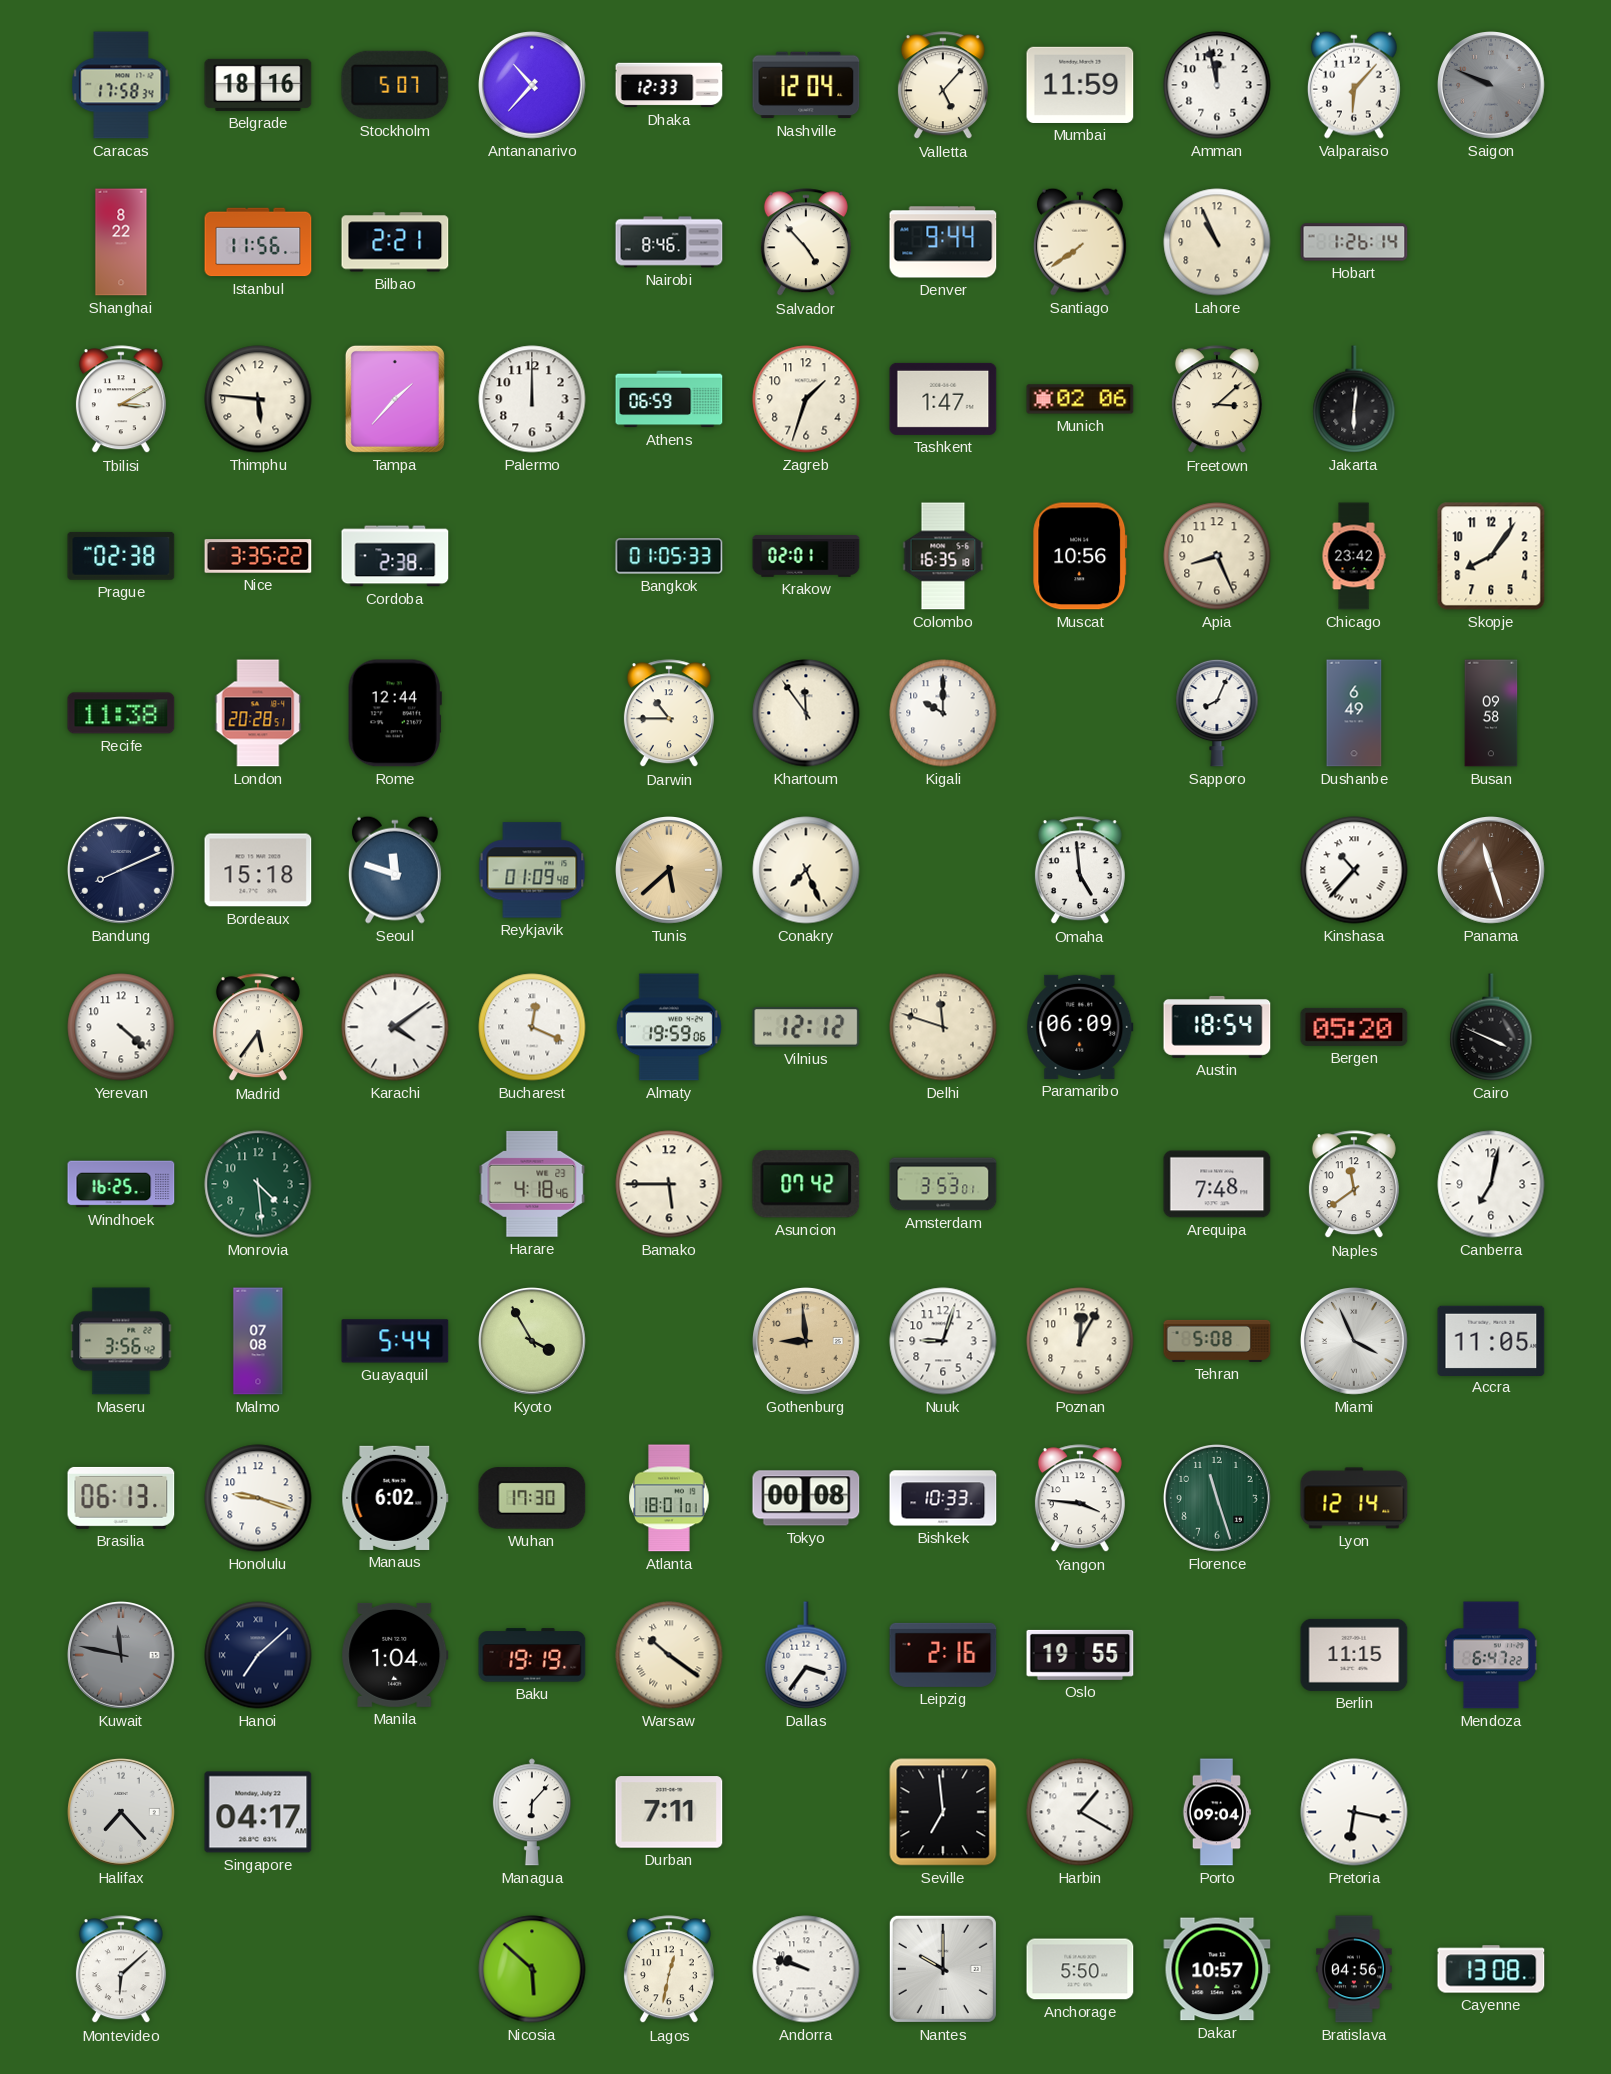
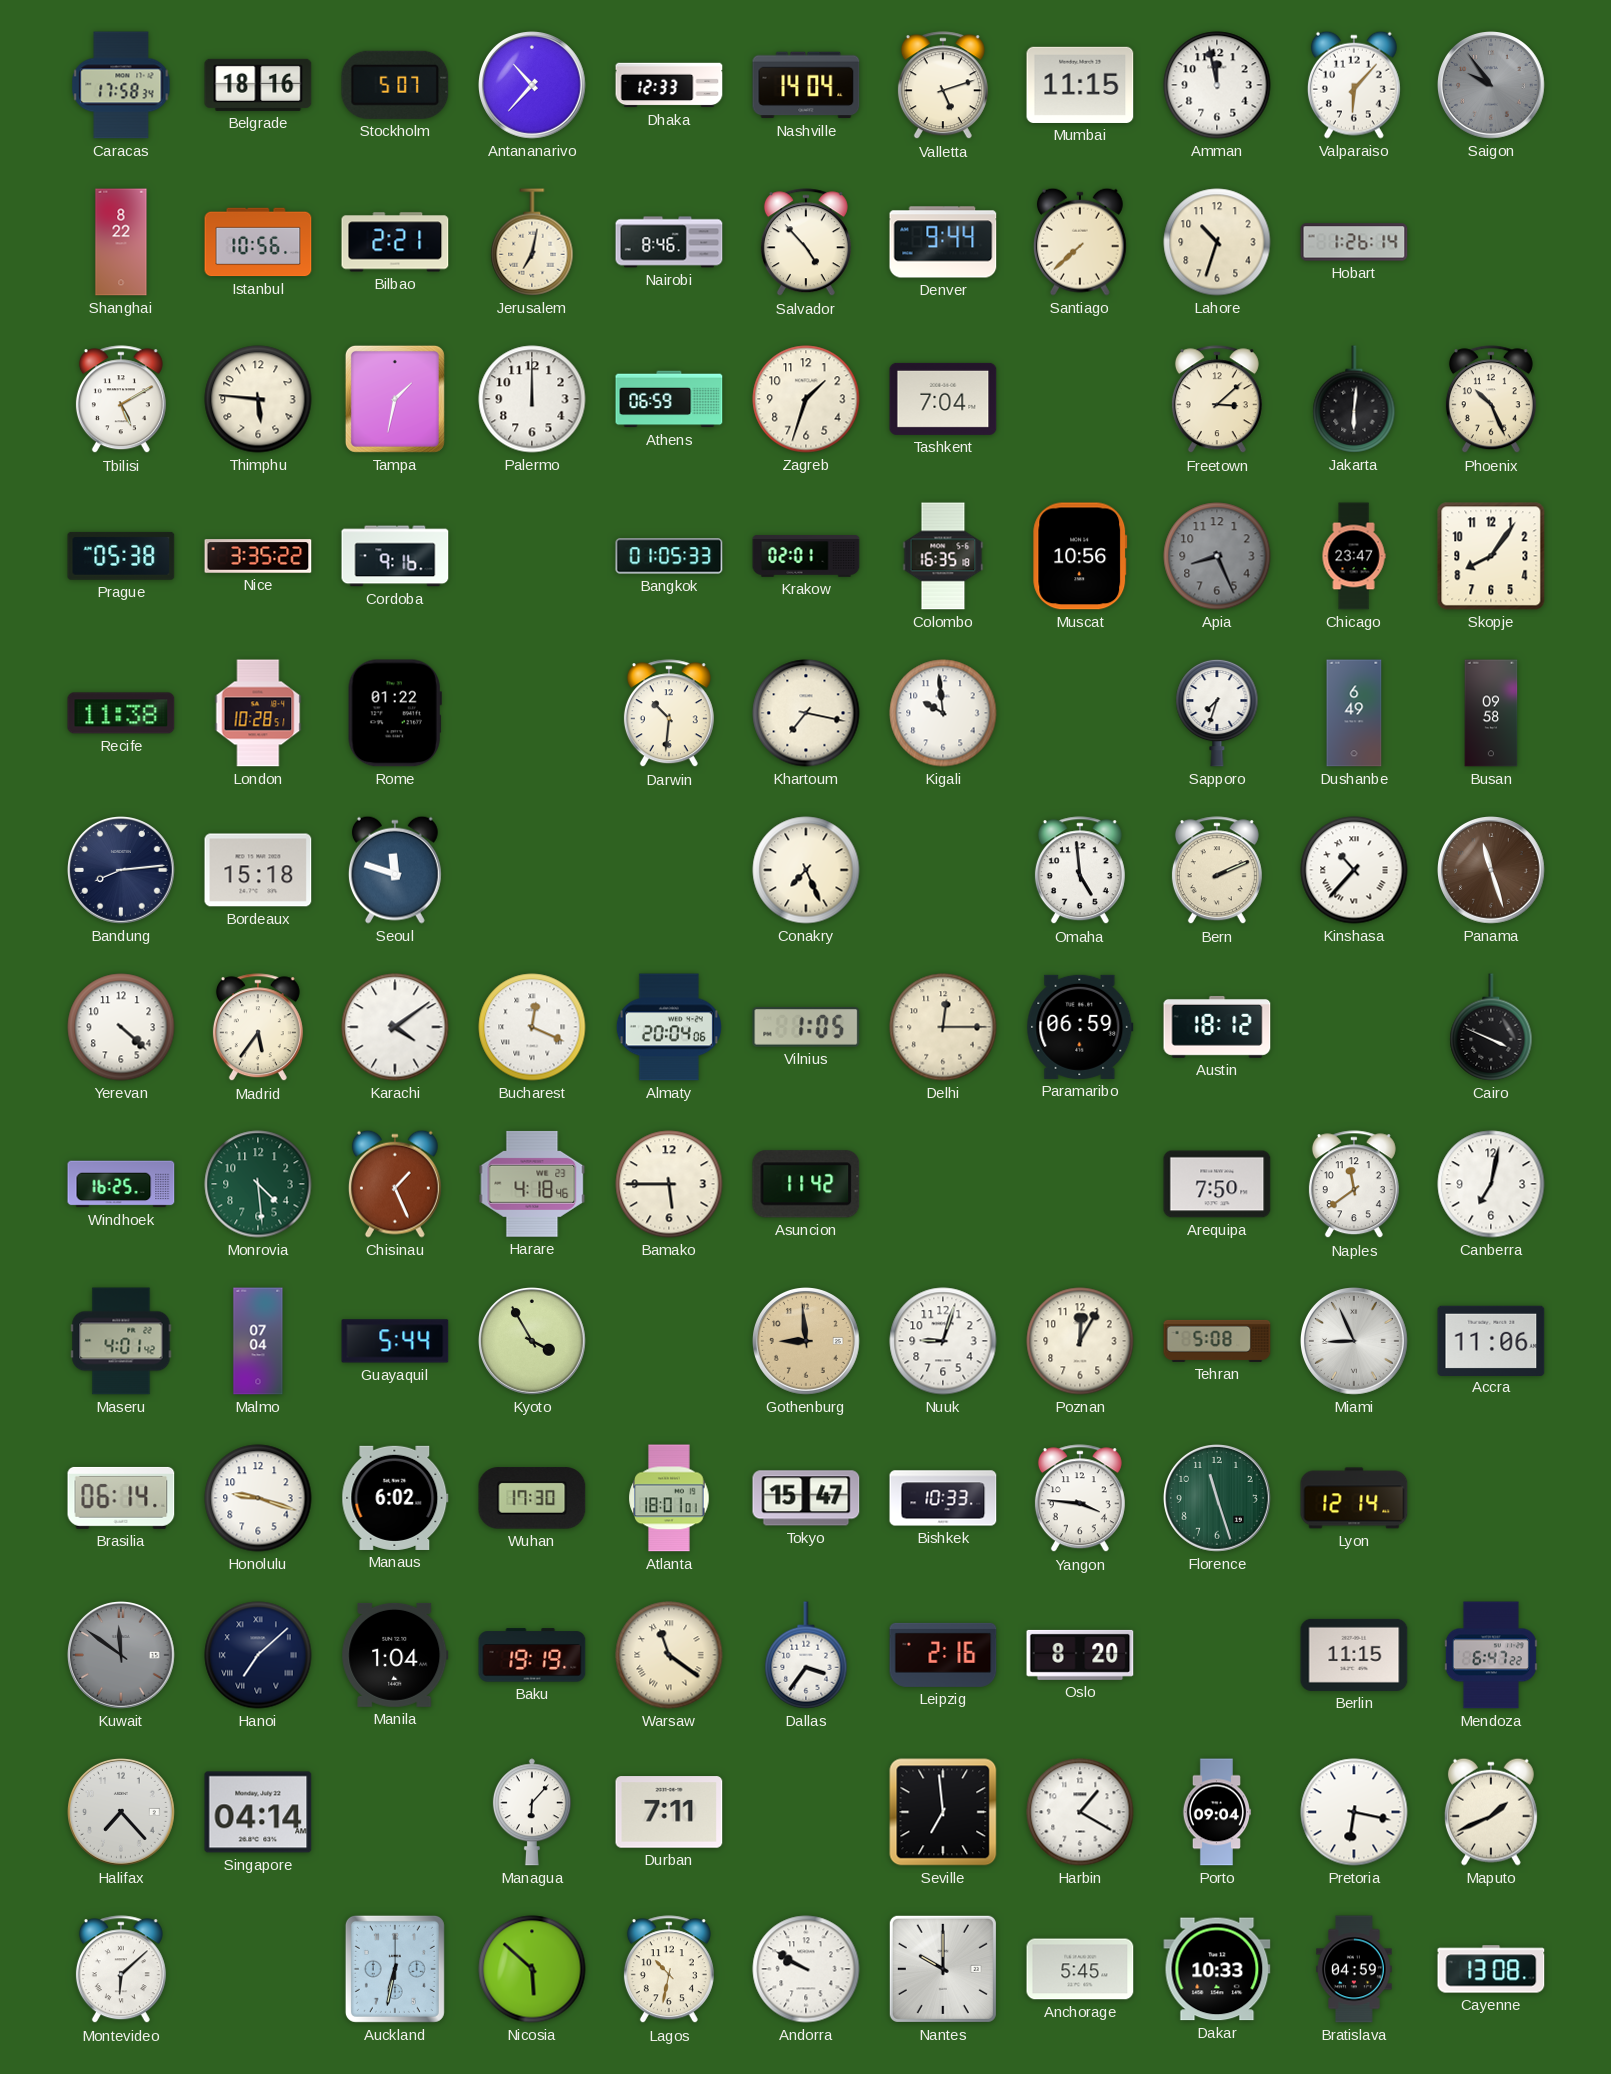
Nashville: 12:04 -> 14:04 (806, 85)
Valletta: 5:07 -> 5:12 (943, 86)
Mumbai: 11:59 -> 11:15 (1080, 85)
Saigon: 9:49 -> 9:54 (1492, 86)
Istanbul: 11:56 -> 10:56 (258, 242)
Jerusalem: none -> 7:02 (532, 242)
Santiago: 7:39 -> 7:38 (1080, 242)
Lahore: 10:56 -> 10:33 (1217, 242)
Tbilisi: 3:10 -> 5:10 (121, 400)
Tampa: 1:37 -> 1:32 (395, 399)
Tashkent: 1:47 -> 7:04 (943, 399)
Munich: 02:06 -> none (1080, 399)
Phoenix: none -> 10:26 (1491, 400)
Prague: 02:38 -> 05:38 (121, 556)
Cordoba: 2:38 -> 9:16 (395, 556)
Apia dial: cream -> grey (1217, 556)
Chicago: 23:42 -> 23:47 (1354, 556)
London: 20:28 -> 10:28 (258, 713)
Rome: 12:44 -> 01:22 (395, 713)
Darwin: 10:45 -> 10:31 (669, 714)
Khartoum: 11:54 -> 7:17 (806, 713)
Kigali: 10:00 -> 9:59 (943, 713)
Sapporo: 8:04 -> 7:33 (1217, 713)
Bandung: 8:11 -> 8:14 (122, 871)
Reykjavik: 01:09 -> none (532, 870)
Tunis: 5:38 -> none (670, 871)
Bern: none -> 2:11 (1217, 871)
Almaty: 19:59 -> 20:04 (669, 1027)
Vilnius: 12:12 -> 1:05 (806, 1028)
Delhi: 11:48 -> 12:15 (943, 1027)
Paramaribo: 06:09 -> 06:59 (1080, 1027)
Austin: 18:54 -> 18:12 (1217, 1027)
Bergen: 05:20 -> none (1354, 1027)
Chisinau: none -> 1:26 (395, 1184)
Asuncion: 07:42 -> 11:42 (806, 1184)
Amsterdam: 3:53 -> none (943, 1184)
Arequipa: 7:48 -> 7:50 (1217, 1184)
Maseru: 3:56 -> 4:01 (121, 1341)
Malmo: 07:08 -> 07:04 (258, 1341)
Miami: 3:56 -> 8:56 (1355, 1342)
Accra: 11:05 -> 11:06 (1491, 1340)
Brasilia: 06:13 -> 06:14 (121, 1498)
Tokyo: 00:08 -> 15:47 (806, 1498)
Kuwait: 11:47 -> 11:51 (122, 1656)
Warsaw: 10:21 -> 11:21 (669, 1655)
Oslo: 19:55 -> 8:20 (1080, 1655)
Singapore: 04:17 -> 04:14 (258, 1812)
Maputo: none -> 1:41 (1491, 1812)
Auckland: none -> 6:32 (395, 1969)
Lagos: 12:32 -> 10:32 (669, 1970)
Andorra: 9:48 -> 9:50 (806, 1969)
Anchorage: 5:50 -> 5:45 (1080, 1969)
Dakar: 10:57 -> 10:33 (1217, 1969)
Bratislava: 04:56 -> 04:59 (1354, 1969)
